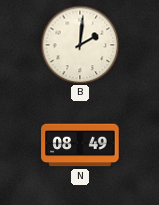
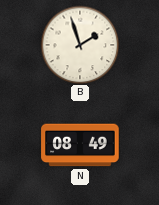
B: 2:01 -> 1:57 (80, 45)
